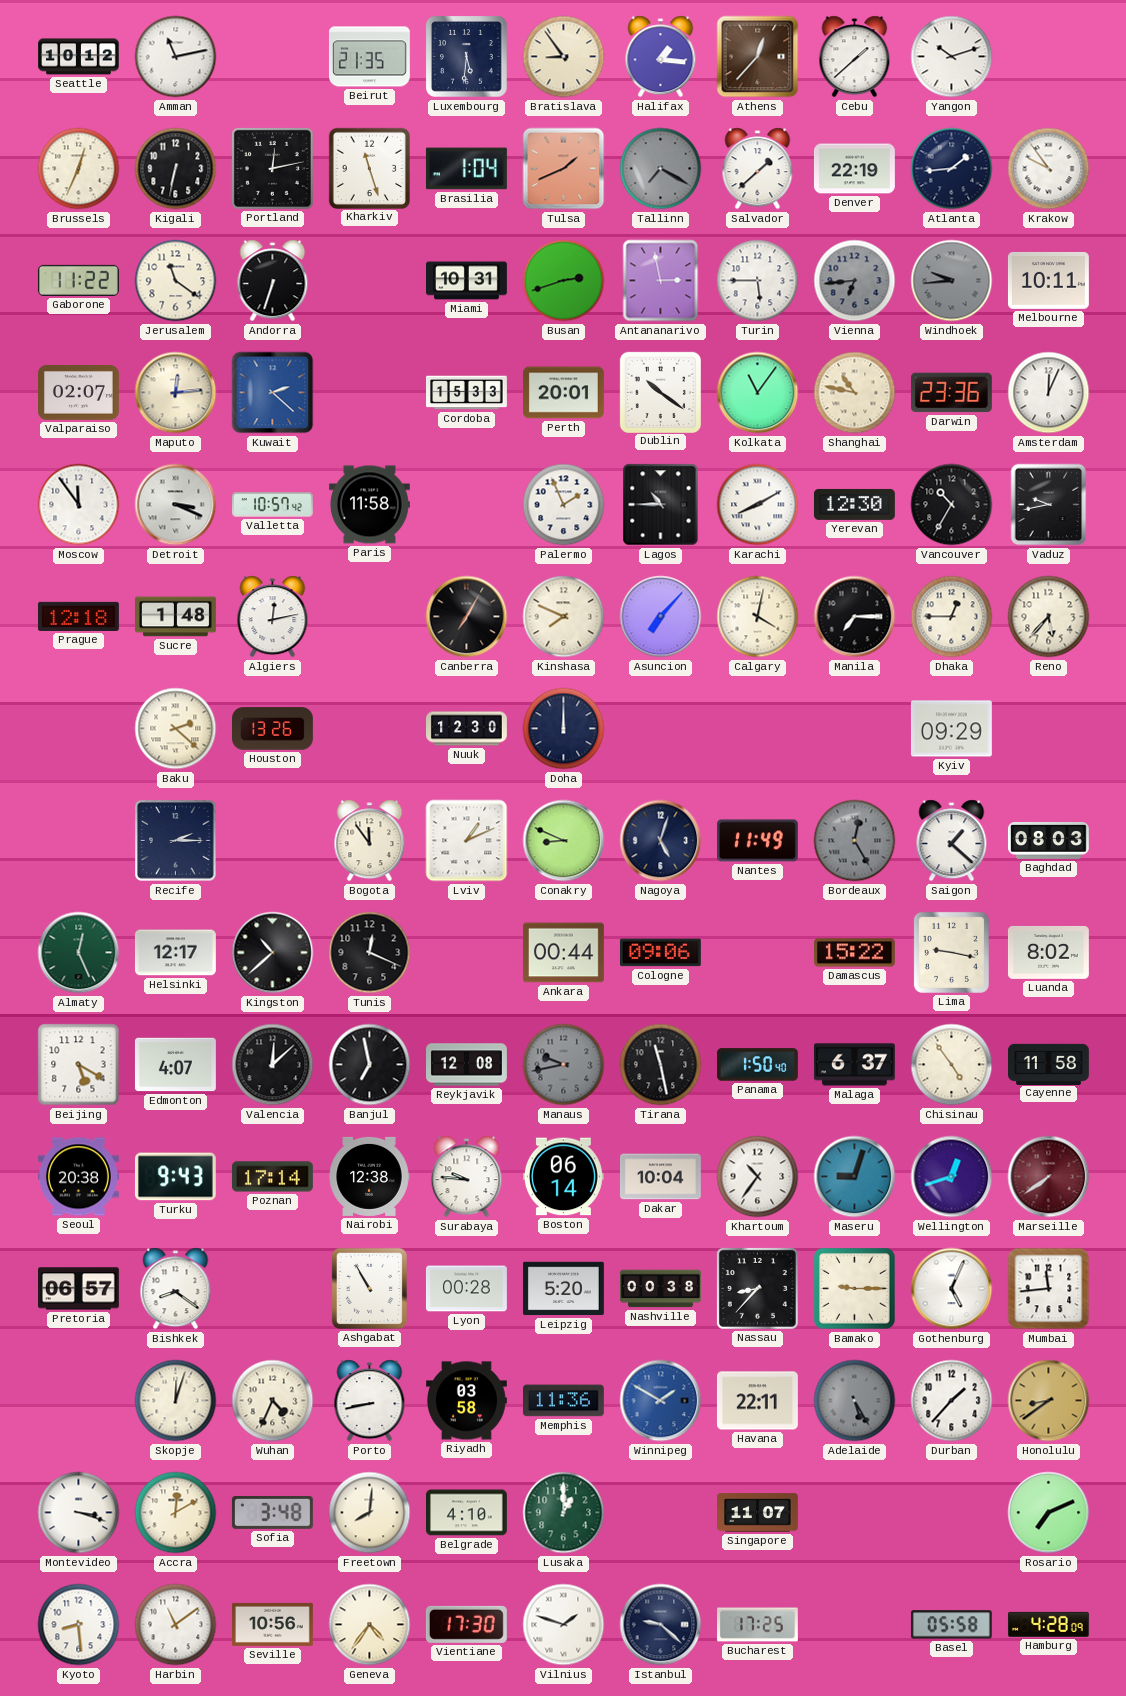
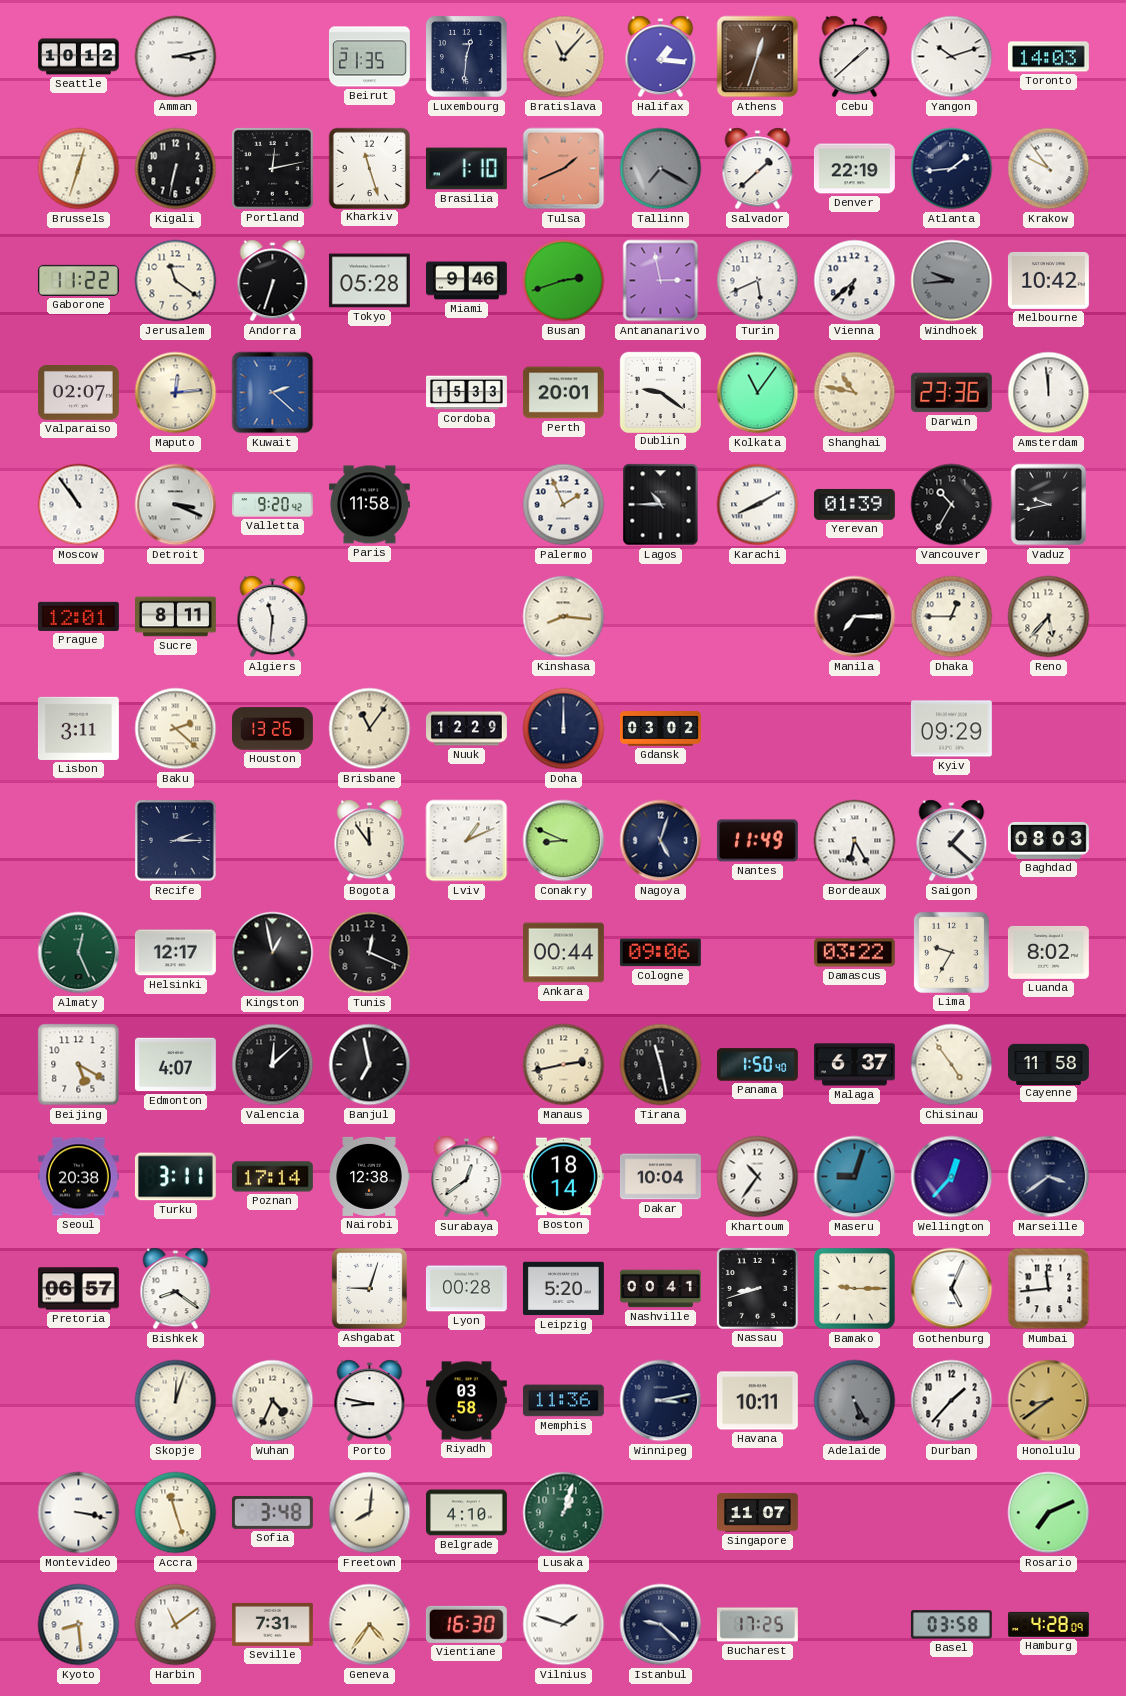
Amman: 11:13 -> 3:13 (176, 57)
Luxembourg: 5:31 -> 12:31 (467, 57)
Bratislava: 8:54 -> 11:07 (564, 57)
Athens: 12:37 -> 12:33 (758, 57)
Toronto: none -> 14:03 (1048, 57)
Brussels: 12:34 -> 12:33 (79, 169)
Brasilia: 1:04 -> 1:10 (466, 169)
Tokyo: none -> 05:28 (369, 281)
Miami: 10:31 -> 9:46 (467, 281)
Turin: 5:45 -> 5:41 (758, 281)
Vienna: 6:44 -> 6:38 (855, 281)
Vienna dial: grey -> white (855, 281)
Melbourne: 10:11 -> 10:42 (1048, 280)
Dublin: 10:21 -> 9:21 (660, 392)
Amsterdam: 12:04 -> 11:59 (1049, 393)
Moscow: 11:54 -> 10:54 (79, 505)
Valletta: 10:57 -> 9:20 (272, 505)
Yerevan: 12:30 -> 01:39 (854, 504)
Prague: 12:18 -> 12:01 (78, 616)
Sucre: 1:48 -> 8:11 (176, 617)
Algiers: 12:13 -> 11:31 (273, 617)
Canberra: 7:05 -> none (467, 617)
Kinshasa: 7:49 -> 8:16 (564, 617)
Asuncion: 7:07 -> none (661, 617)
Calgary: 4:02 -> none (758, 617)
Lisbon: none -> 3:11 (78, 728)
Brisbane: none -> 11:06 (370, 729)
Nuuk: 12:30 -> 12:29 (467, 729)
Gdansk: none -> 03:02 (661, 729)
Bordeaux: 12:25 -> 6:25 (855, 841)
Bordeaux dial: grey -> white (855, 841)
Kingston: 10:38 -> 12:58 (273, 953)
Damascus: 15:22 -> 03:22 (854, 953)
Lima: 9:17 -> 9:35 (951, 952)
Reykjavik: 12:08 -> none (467, 1065)
Manaus: 9:43 -> 2:43 (564, 1065)
Manaus dial: grey -> cream (564, 1065)
Turku: 9:43 -> 3:11 (175, 1177)
Surabaya: 9:46 -> 12:39 (467, 1177)
Boston: 06:14 -> 18:14 (563, 1177)
Wellington: 12:42 -> 12:37 (952, 1177)
Marseille: 7:39 -> 3:39 (1049, 1177)
Marseille dial: burgundy -> navy (1049, 1177)
Ashgabat: 10:55 -> 9:03 (369, 1288)
Nashville: 00:38 -> 00:41 (661, 1289)
Nassau: 8:37 -> 8:42 (757, 1288)
Porto: 8:43 -> 8:47 (370, 1401)
Winnipeg: 1:50 -> 3:13 (661, 1401)
Winnipeg dial: blue -> navy (661, 1401)
Havana: 22:11 -> 10:11 (757, 1401)
Montevideo: 3:18 -> 3:17 (79, 1513)
Accra: 12:10 -> 11:27 (176, 1513)
Lusaka: 1:00 -> 1:03 (564, 1513)
Seville: 10:56 -> 7:31 (273, 1624)
Vientiane: 17:30 -> 16:30 (466, 1624)
Basel: 05:58 -> 03:58 (951, 1625)
